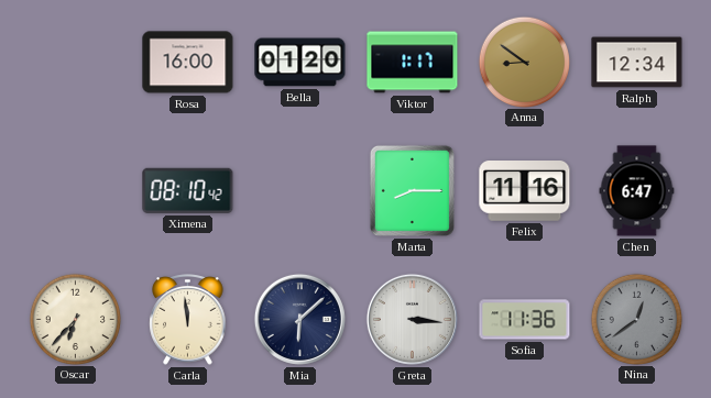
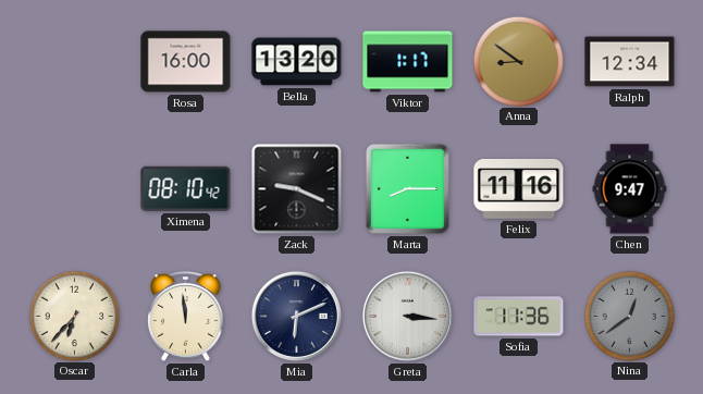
Bella: 01:20 -> 13:20 (297, 62)
Zack: none -> 9:19 (297, 189)
Chen: 6:47 -> 9:47 (630, 189)
Mia: 6:08 -> 6:11 (296, 316)
